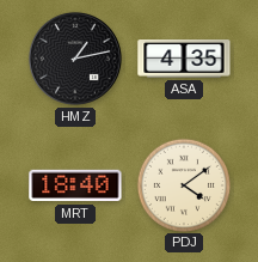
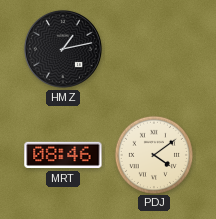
ASA: 4:35 -> none (184, 60)
MRT: 18:40 -> 08:46 (63, 155)
